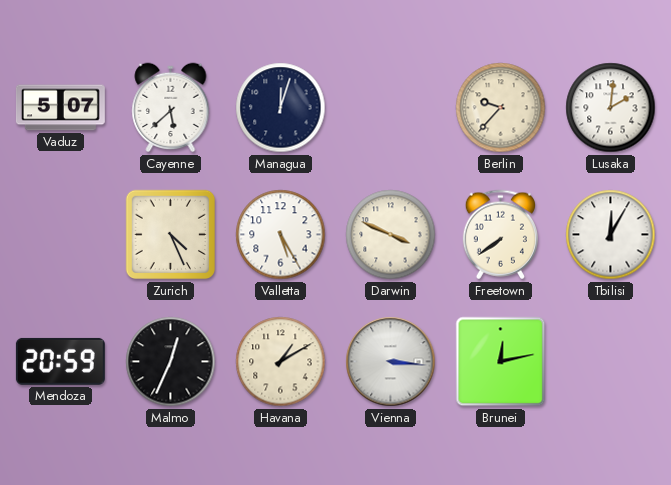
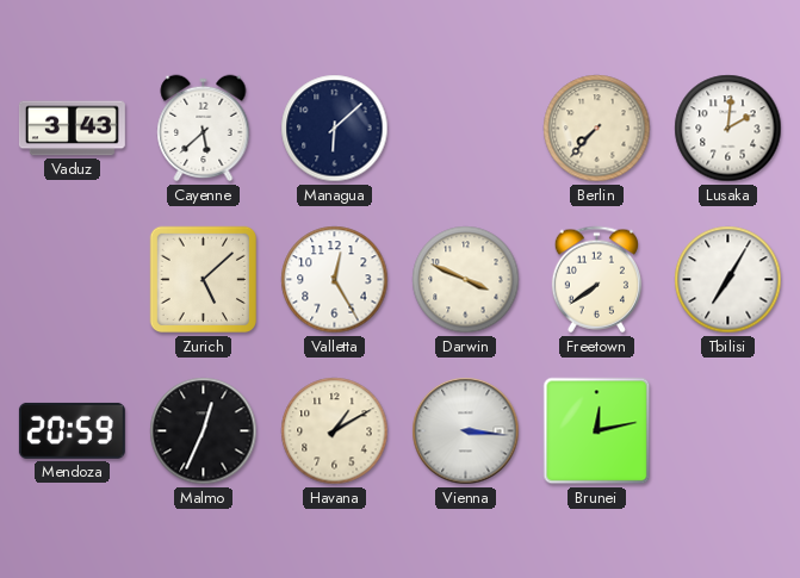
Vaduz: 5:07 -> 3:43 (72, 129)
Managua: 12:03 -> 6:08 (335, 129)
Berlin: 9:37 -> 7:37 (597, 129)
Zurich: 4:26 -> 5:08 (204, 280)
Valletta: 5:25 -> 12:25 (335, 280)
Tbilisi: 12:05 -> 7:05 (728, 280)
